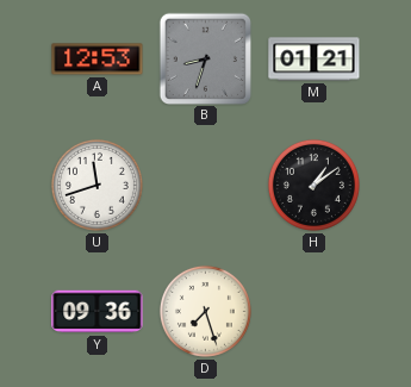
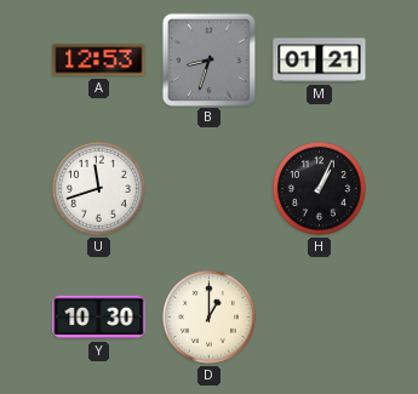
H: 1:09 -> 1:04 (319, 188)
Y: 09:36 -> 10:30 (99, 318)
D: 7:27 -> 1:00 (208, 316)
